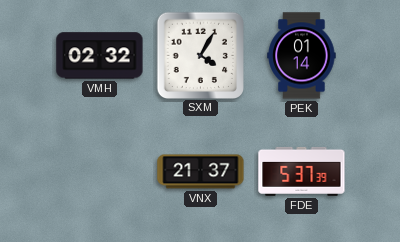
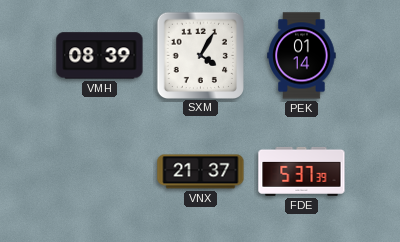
VMH: 02:32 -> 08:39 (100, 56)
